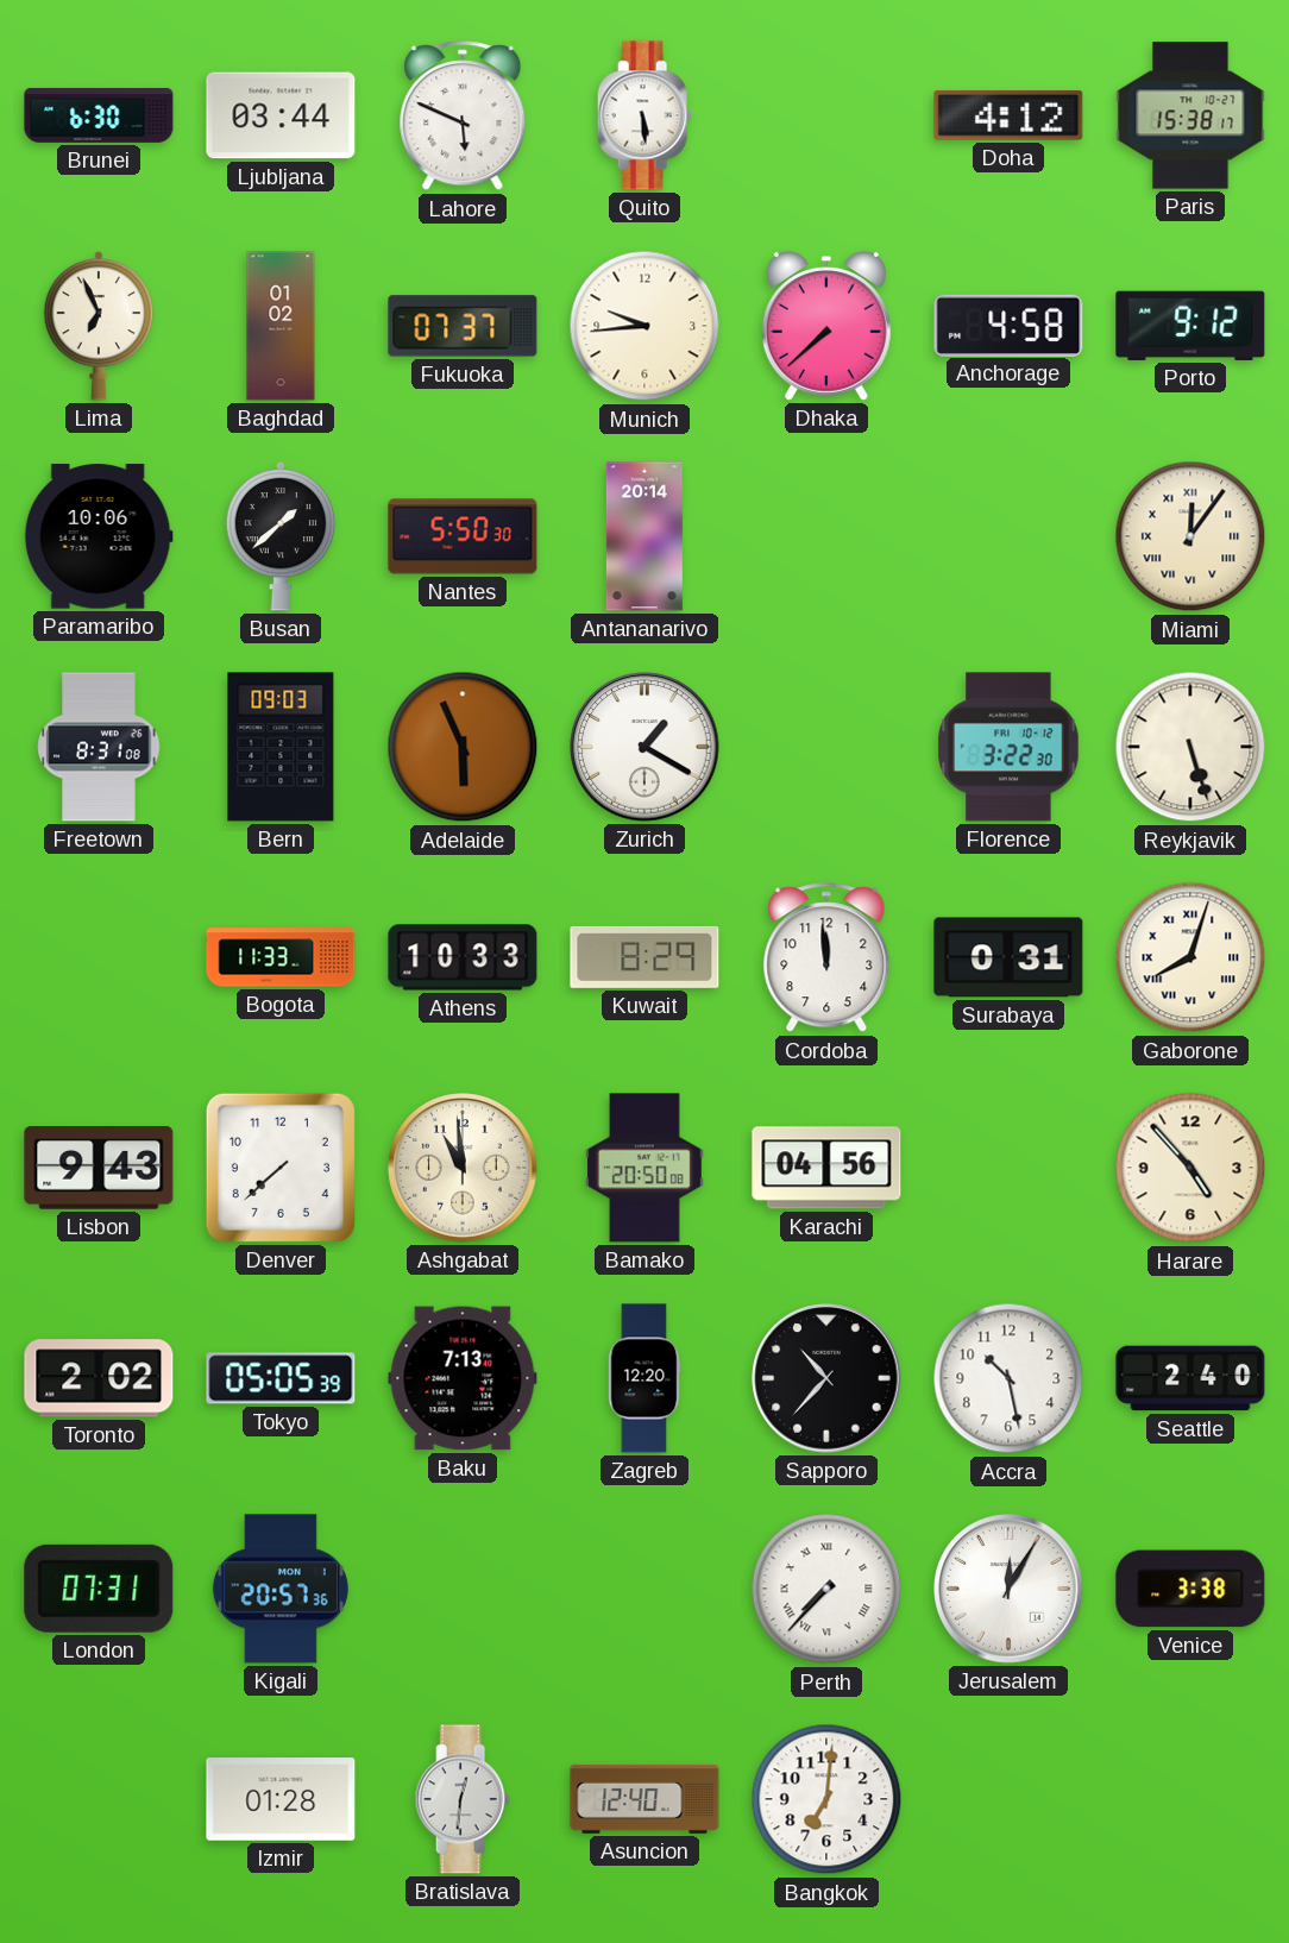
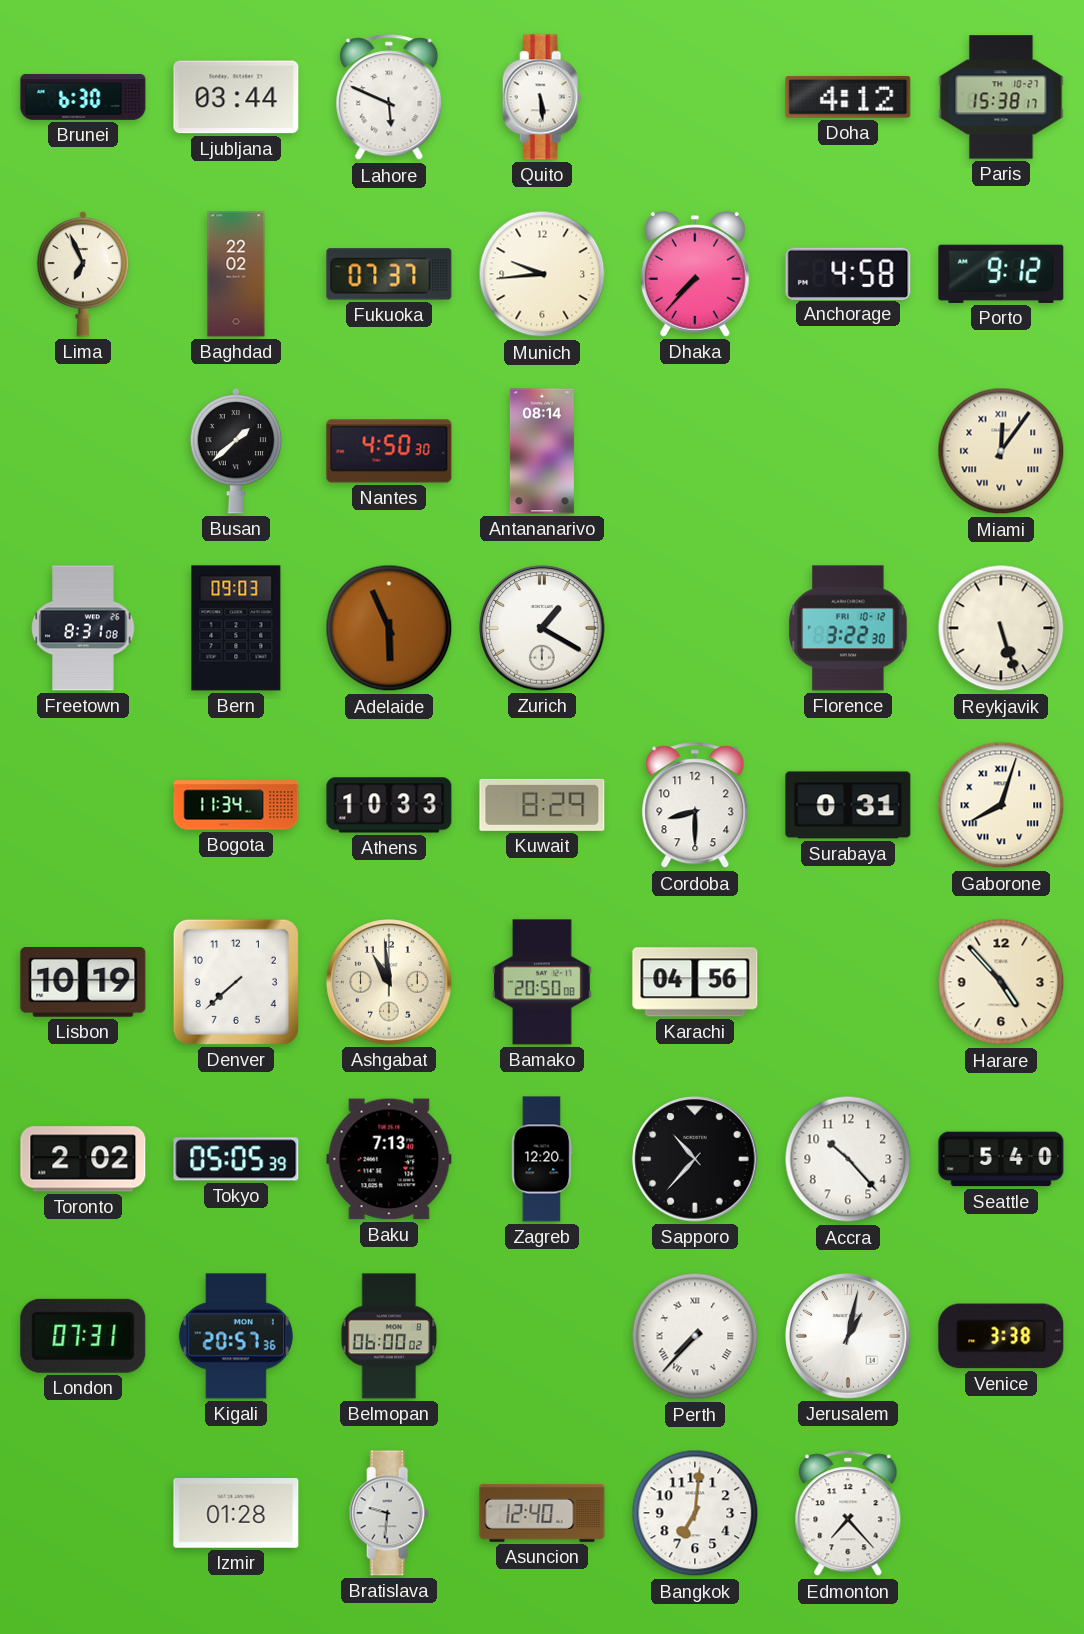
Baghdad: 01:02 -> 22:02 (236, 274)
Dhaka: 7:38 -> 7:37 (695, 275)
Paramaribo: 10:06 -> none (99, 536)
Nantes: 5:50 -> 4:50 (389, 451)
Antananarivo: 20:14 -> 08:14 (542, 451)
Bogota: 11:33 -> 11:34 (236, 805)
Cordoba: 11:59 -> 8:30 (695, 806)
Lisbon: 9:43 -> 10:19 (83, 983)
Accra: 10:28 -> 10:23 (848, 1159)
Seattle: 2:40 -> 5:40 (1001, 1159)
Belmopan: none -> 06:00 (389, 1336)
Jerusalem: 12:05 -> 1:02 (848, 1336)
Bratislava: 12:31 -> 9:31 (389, 1513)
Edmonton: none -> 7:23 (848, 1514)
